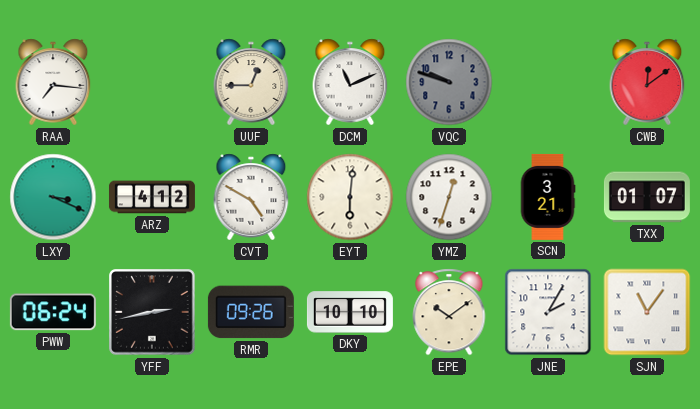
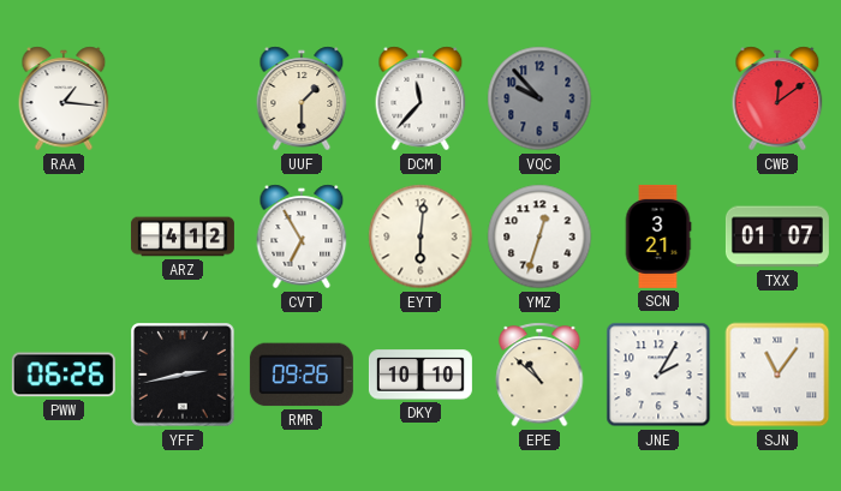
RAA: 7:16 -> 1:16 (64, 98)
UUF: 12:45 -> 1:30 (302, 98)
DCM: 11:11 -> 11:37 (421, 98)
VQC: 9:48 -> 9:53 (539, 98)
LXY: 3:19 -> none (53, 197)
CVT: 4:50 -> 6:55 (302, 236)
PWW: 06:24 -> 06:26 (64, 375)
EPE: 10:09 -> 10:52 (539, 375)
